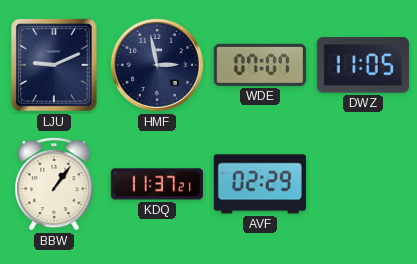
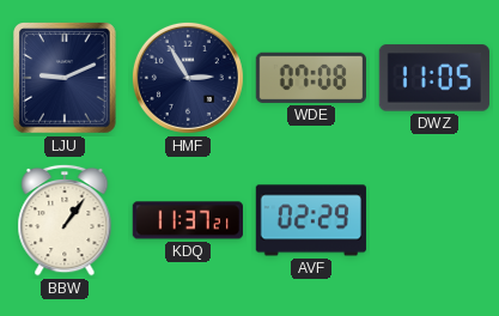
HMF: 2:58 -> 2:55 (188, 78)
WDE: 07:07 -> 07:08 (311, 78)
